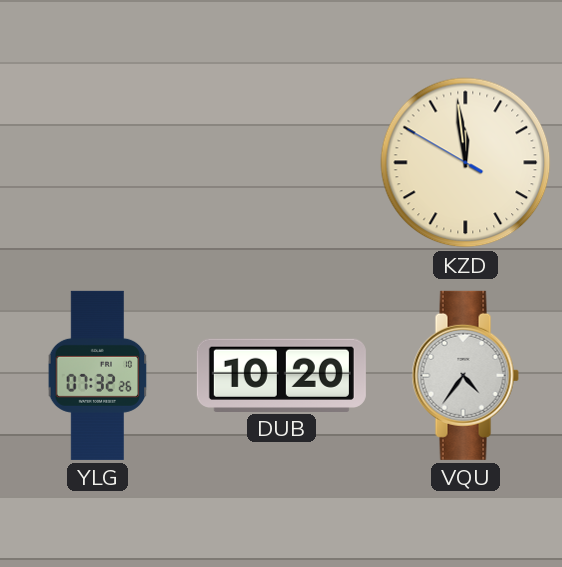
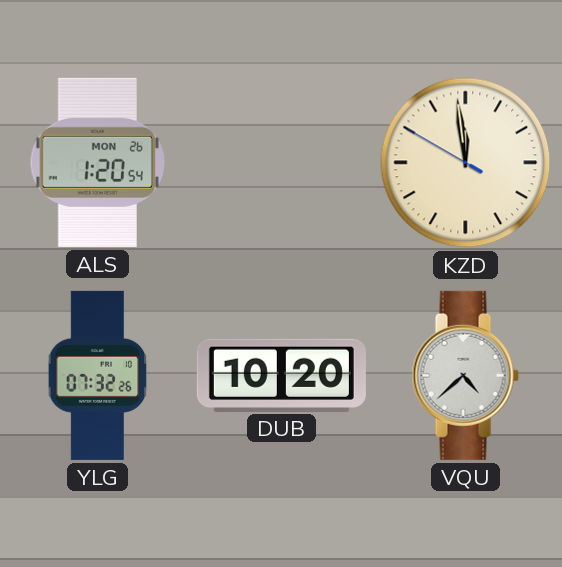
ALS: none -> 1:20 (97, 162)
VQU: 4:36 -> 4:38 (465, 375)
